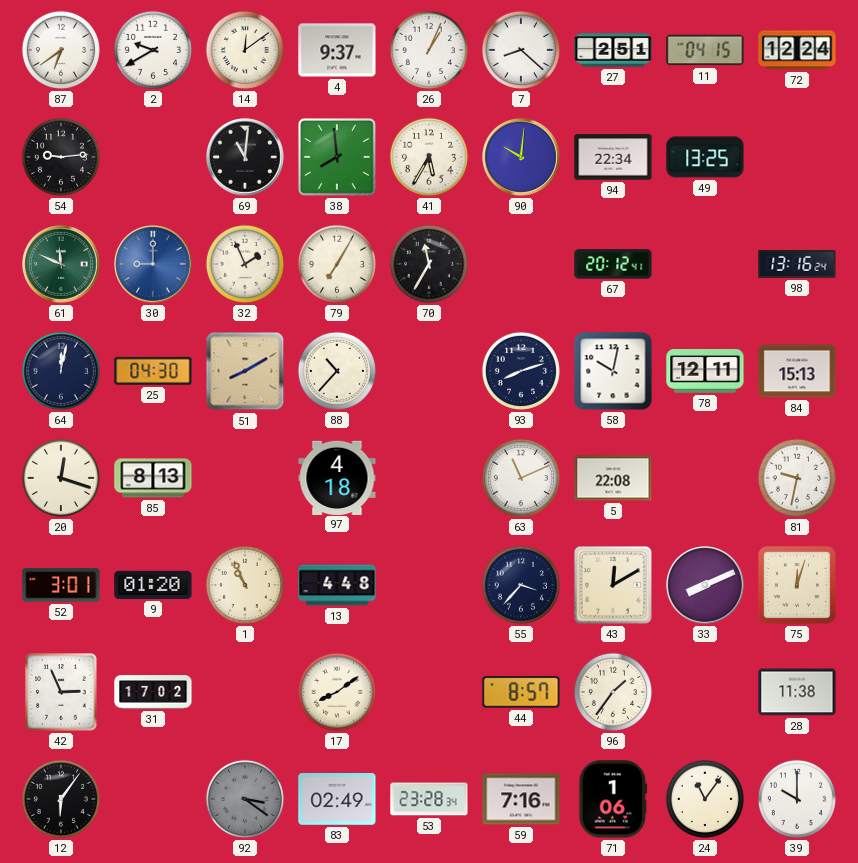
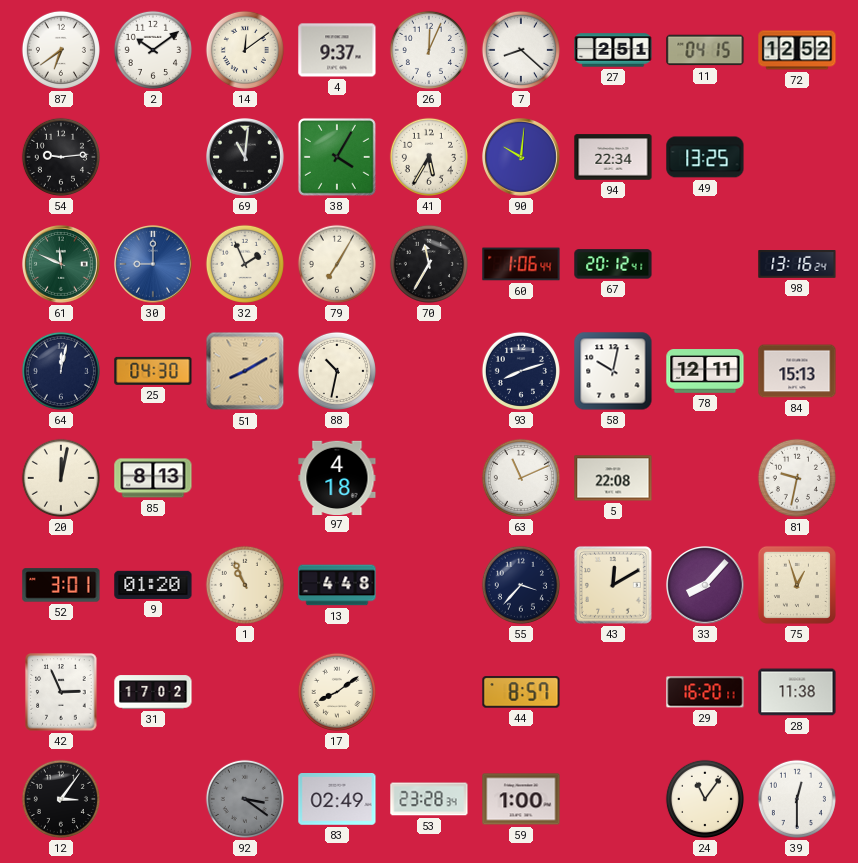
2: 9:40 -> 10:09 (153, 50)
26: 1:04 -> 12:04 (429, 50)
72: 12:24 -> 12:52 (797, 50)
38: 7:59 -> 4:05 (337, 157)
60: none -> 1:06 (521, 264)
88: 10:37 -> 10:32 (337, 371)
20: 12:18 -> 12:02 (61, 478)
33: 8:11 -> 8:07 (706, 586)
75: 12:03 -> 12:57 (797, 585)
96: 1:36 -> none (613, 692)
29: none -> 16:20 (705, 692)
12: 6:06 -> 3:06 (61, 799)
59: 7:16 -> 1:00 (521, 799)
71: 1:06 -> none (613, 799)
39: 10:00 -> 12:30 (797, 799)
